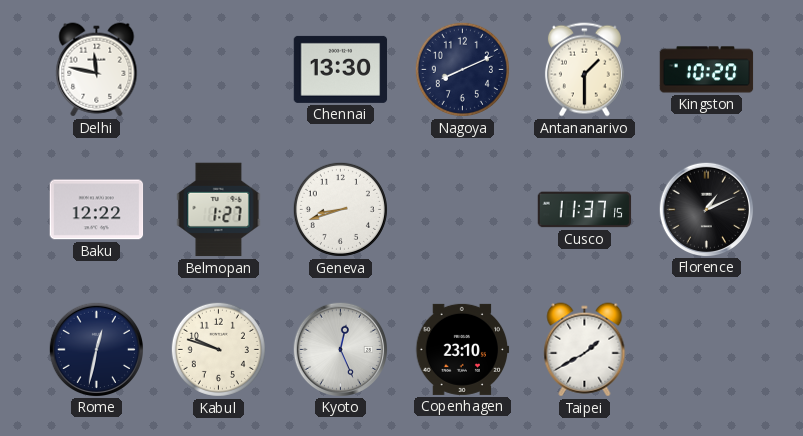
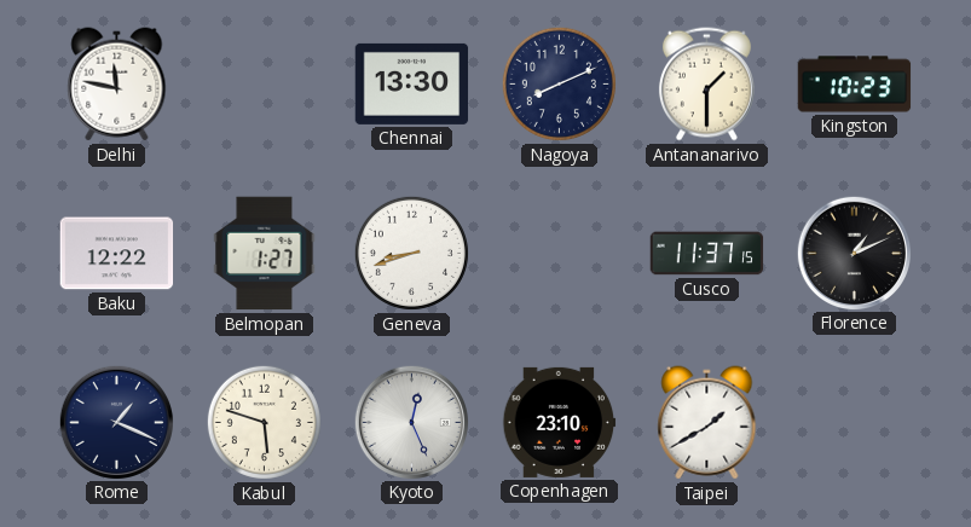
Kingston: 10:20 -> 10:23 (855, 85)
Rome: 12:32 -> 1:19 (116, 422)
Kabul: 9:48 -> 5:48 (264, 422)
